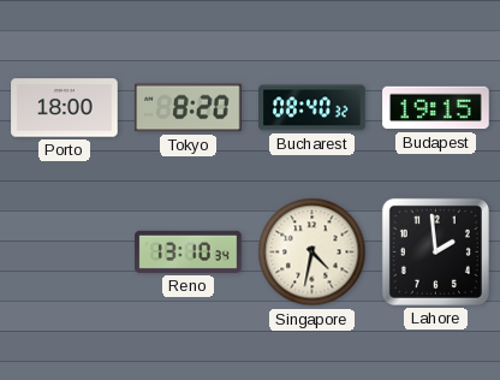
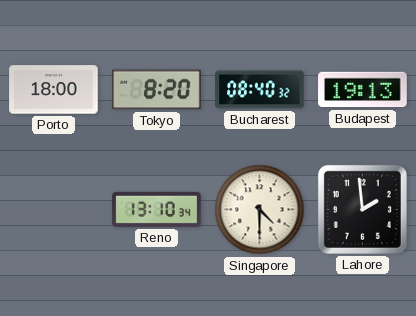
Budapest: 19:15 -> 19:13 (363, 90)
Singapore: 4:32 -> 4:30 (260, 210)
